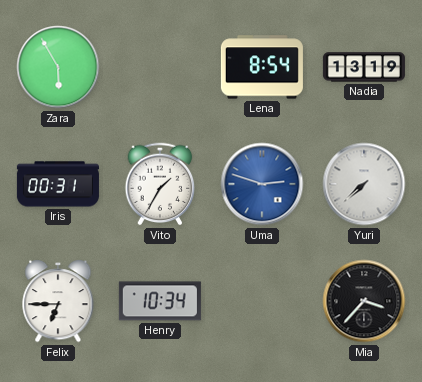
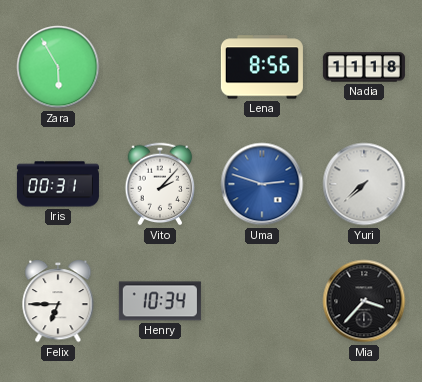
Lena: 8:54 -> 8:56 (262, 67)
Nadia: 13:19 -> 11:18 (364, 67)
Vito: 1:35 -> 2:07 (160, 184)
